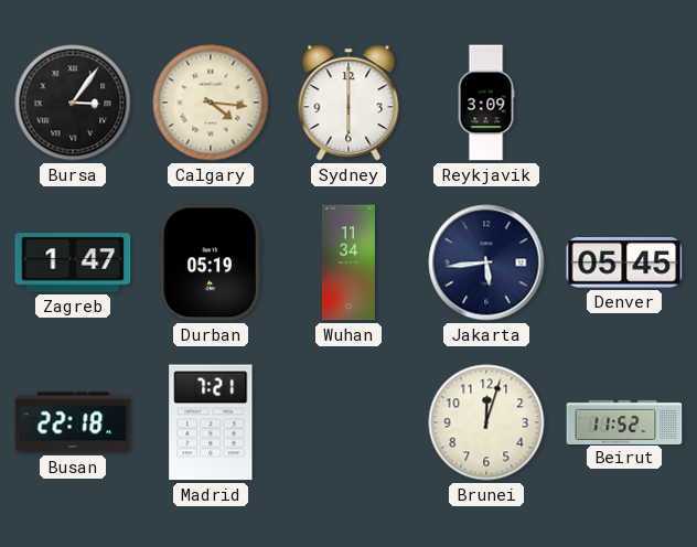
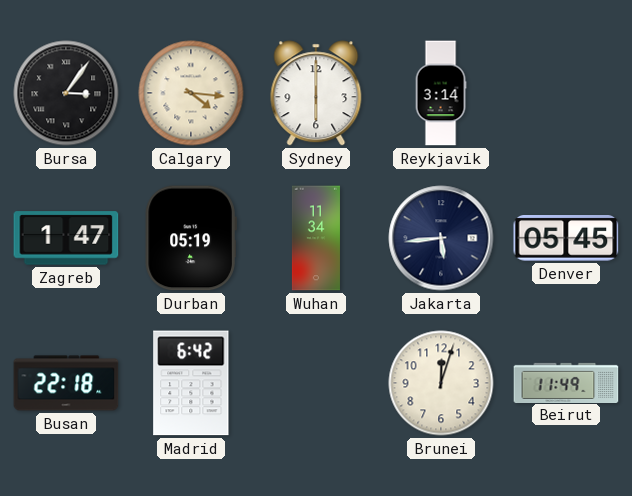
Reykjavik: 3:09 -> 3:14 (441, 93)
Madrid: 7:21 -> 6:42 (191, 383)
Beirut: 11:52 -> 11:49 (566, 382)
